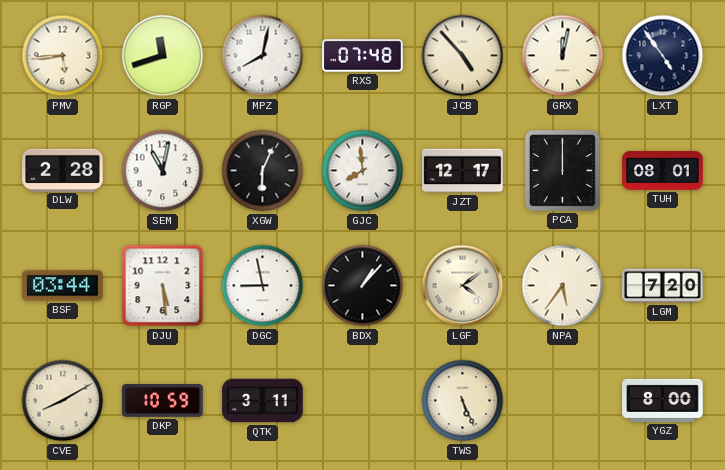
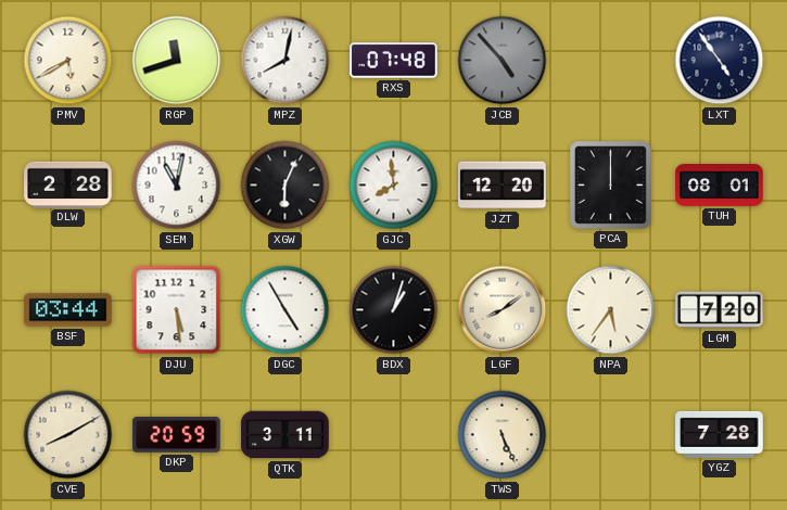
PMV: 5:44 -> 5:40 (68, 61)
JCB dial: cream -> grey (503, 61)
GRX: 12:02 -> none (563, 56)
JZT: 12:17 -> 12:20 (503, 186)
DGC: 8:58 -> 4:55 (285, 310)
BDX: 1:07 -> 1:03 (394, 310)
LGF: 4:09 -> 8:09 (503, 310)
DKP: 10:59 -> 20:59 (177, 435)
YGZ: 8:00 -> 7:28 (720, 434)
